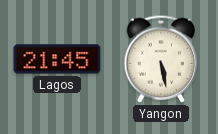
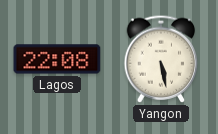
Lagos: 21:45 -> 22:08 (57, 59)
